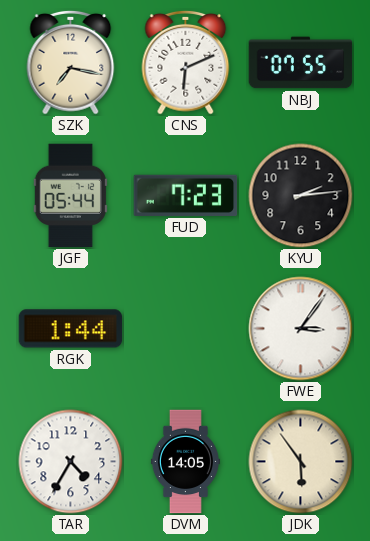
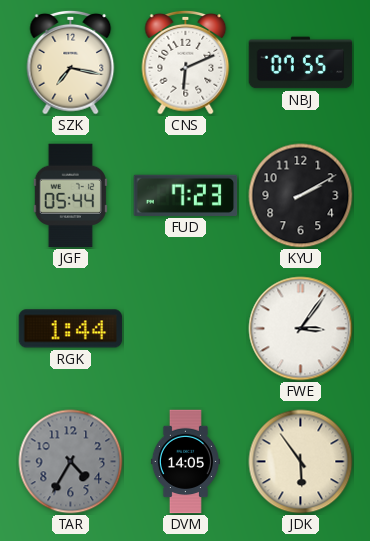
KYU: 2:14 -> 2:10 (301, 196)
TAR dial: white -> grey (71, 462)
